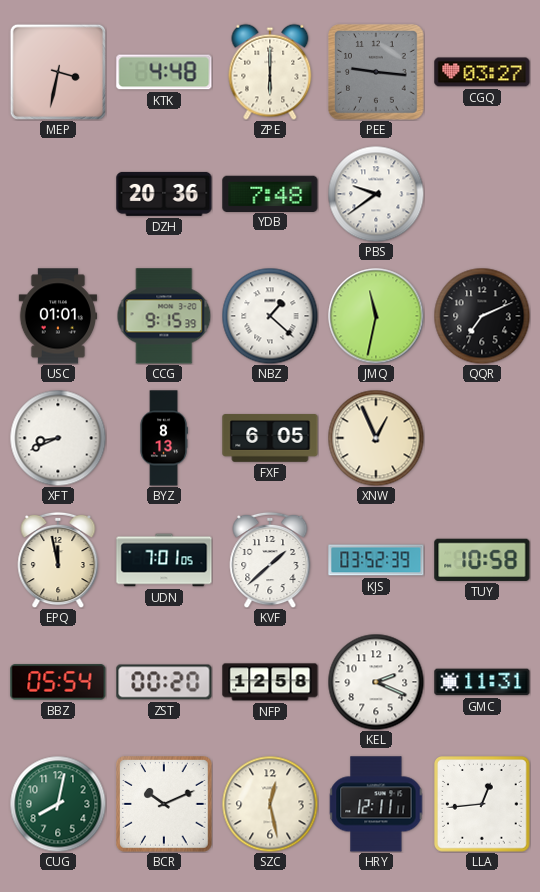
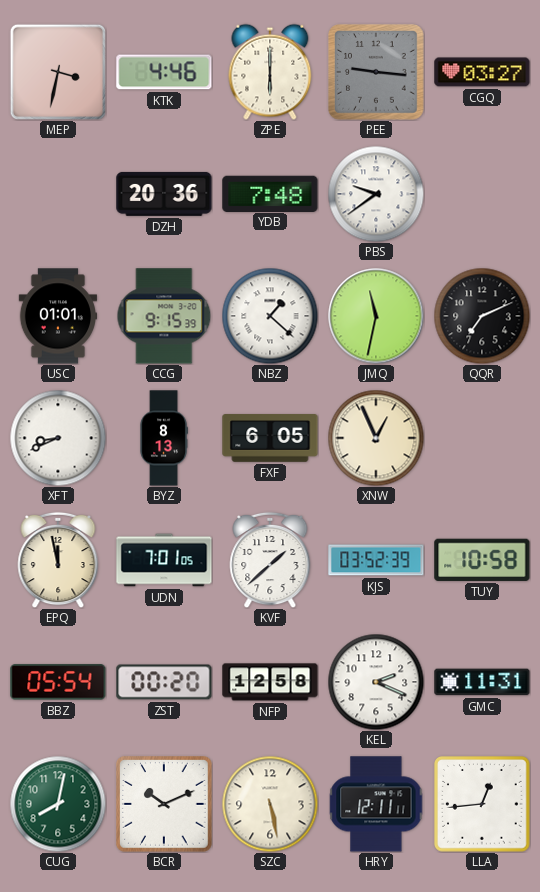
KTK: 4:48 -> 4:46 (164, 72)
SZC: 12:28 -> 5:28 (270, 804)
